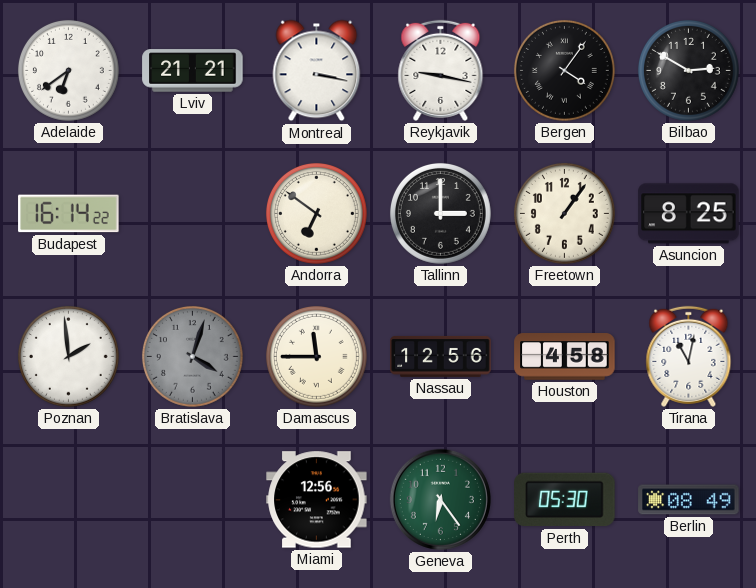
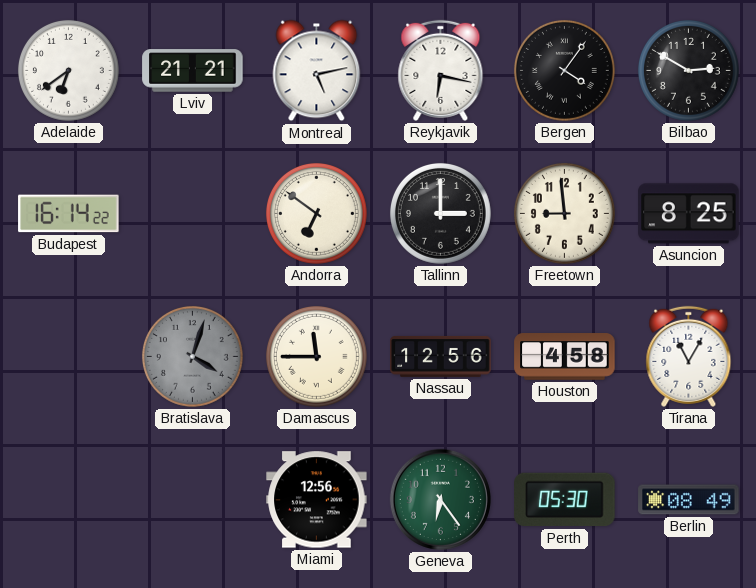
Montreal: 3:17 -> 5:13 (317, 71)
Reykjavik: 9:17 -> 6:17 (441, 70)
Freetown: 1:06 -> 8:59 (564, 213)
Poznan: 1:59 -> none (68, 356)
Tirana: 11:02 -> 11:05 (689, 356)
